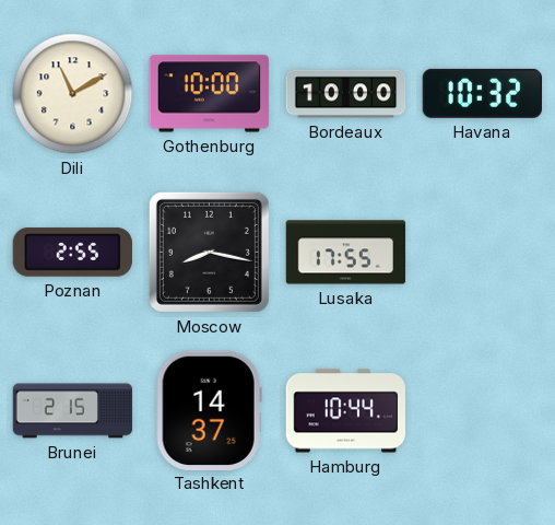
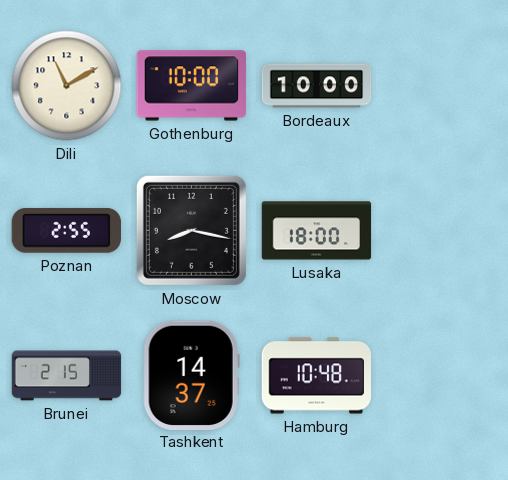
Havana: 10:32 -> none (482, 93)
Lusaka: 17:55 -> 18:00 (317, 231)
Hamburg: 10:44 -> 10:48 (317, 376)
